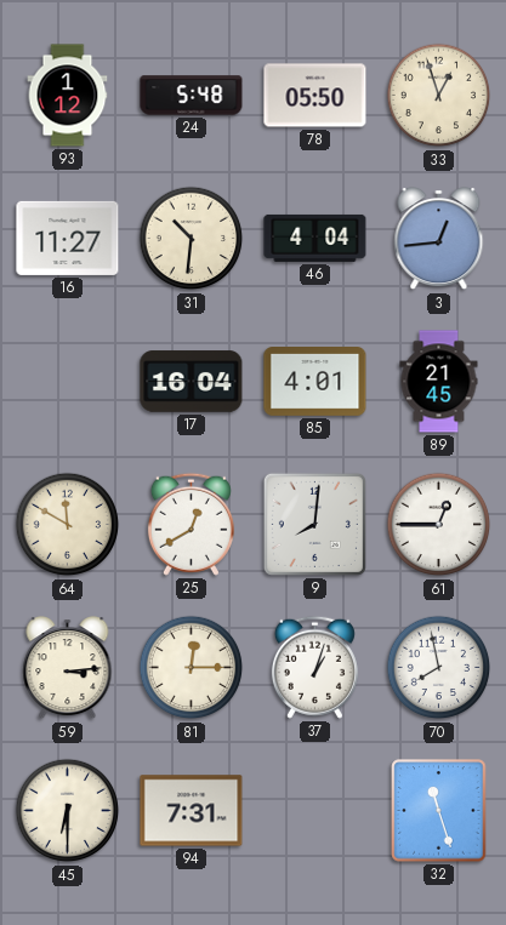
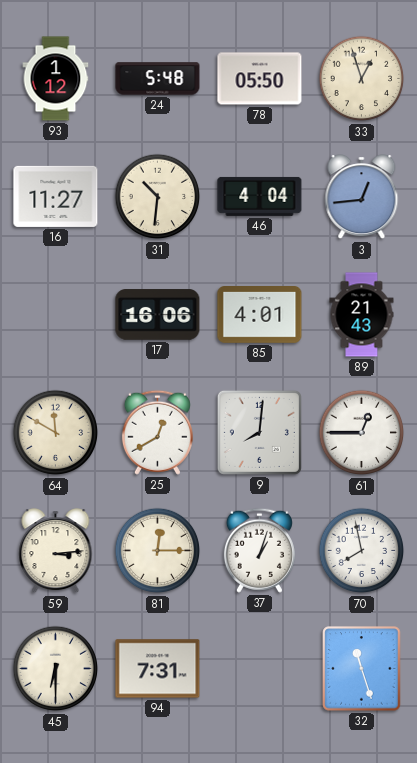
17: 16:04 -> 16:06 (158, 315)
89: 21:45 -> 21:43 (362, 315)
